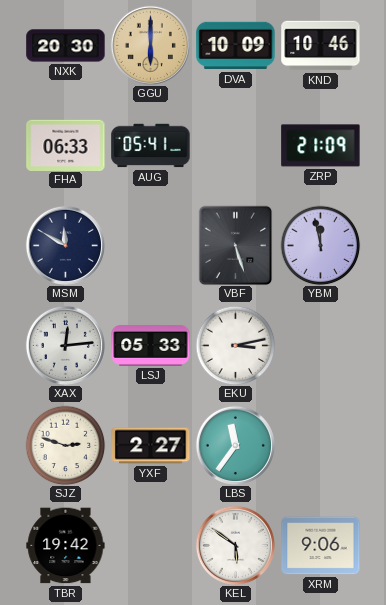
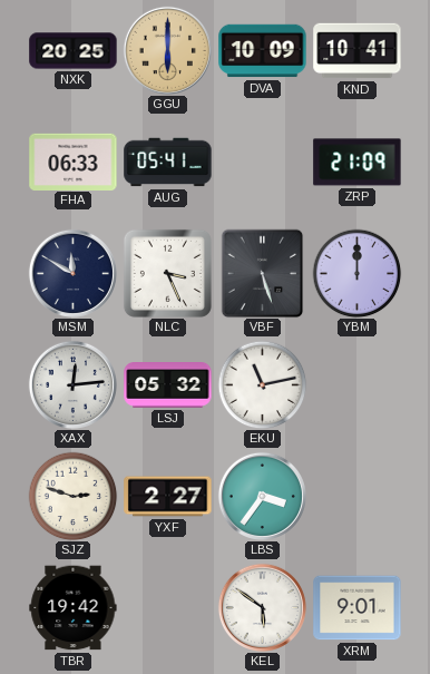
NXK: 20:30 -> 20:25 (74, 51)
KND: 10:46 -> 10:41 (358, 51)
NLC: none -> 3:26 (167, 273)
YBM: 11:58 -> 12:00 (356, 273)
LSJ: 05:33 -> 05:32 (168, 385)
EKU: 3:13 -> 11:13 (262, 384)
LBS: 11:36 -> 3:36 (262, 496)
XRM: 9:06 -> 9:01 (358, 608)
